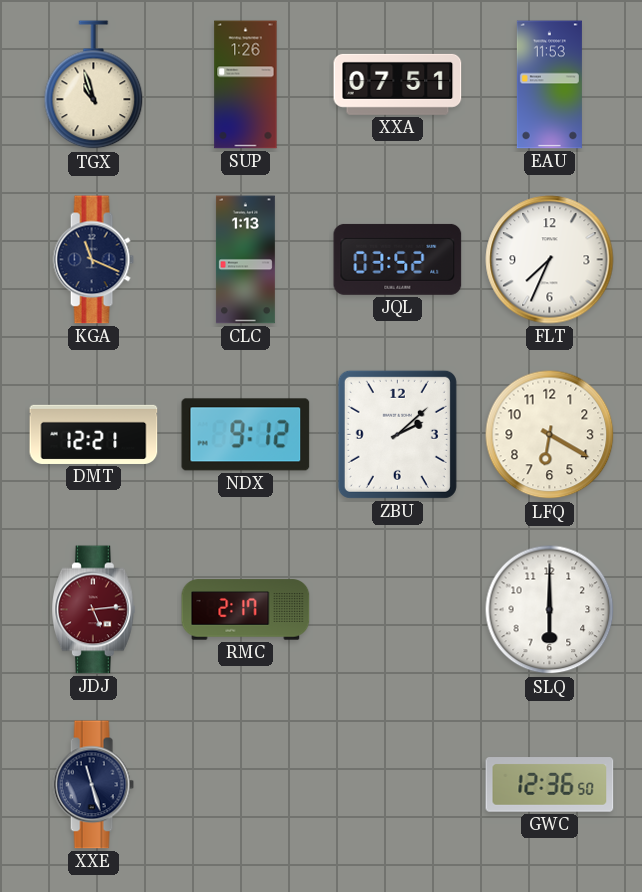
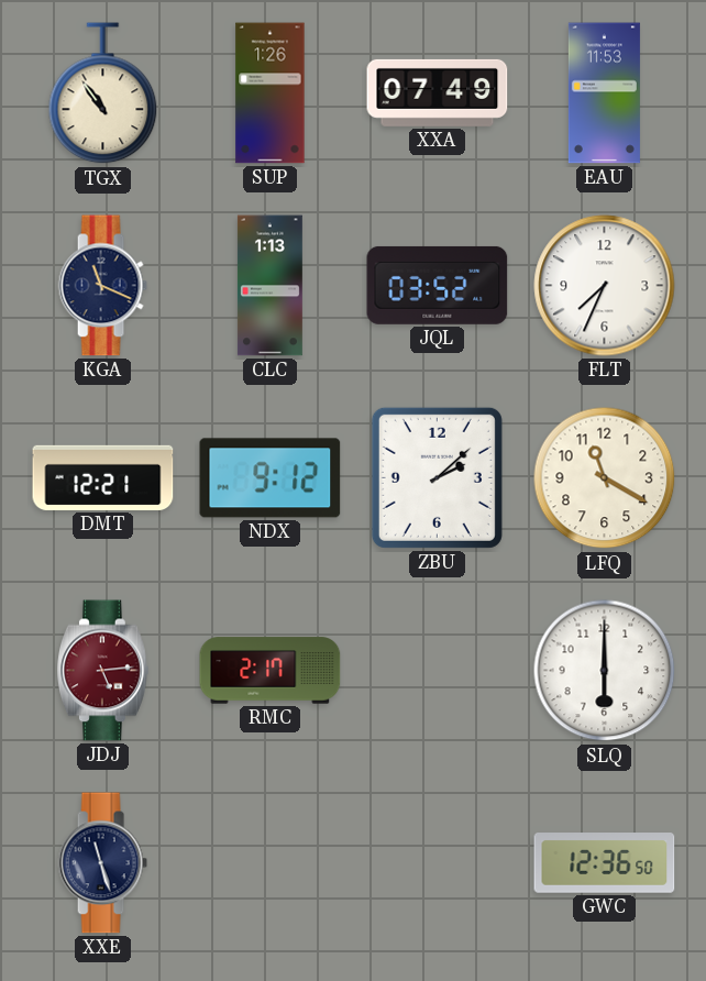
TGX: 10:57 -> 10:54 (103, 93)
XXA: 07:51 -> 07:49 (438, 92)
LFQ: 6:20 -> 11:20 (605, 478)
